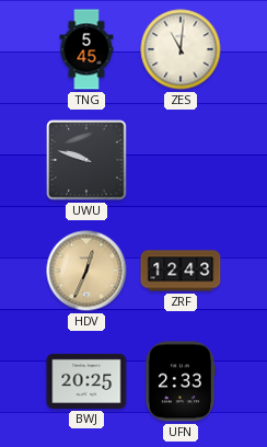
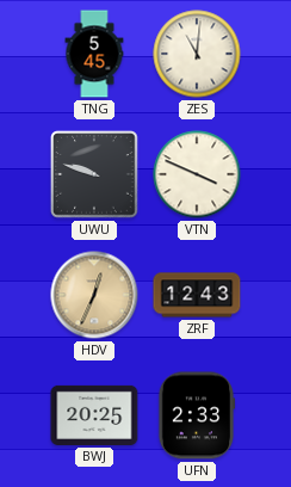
VTN: none -> 3:49 (197, 174)
